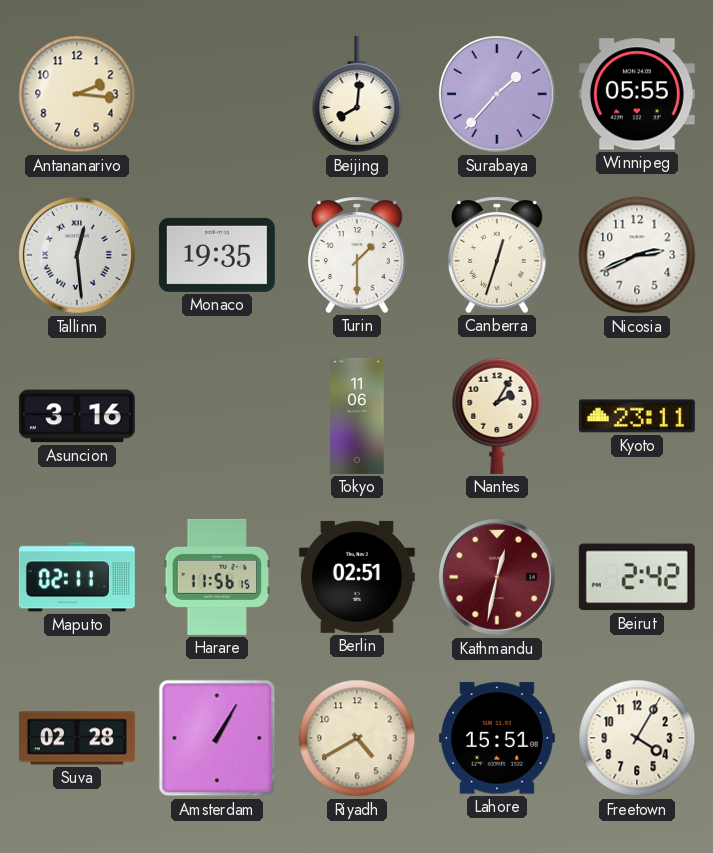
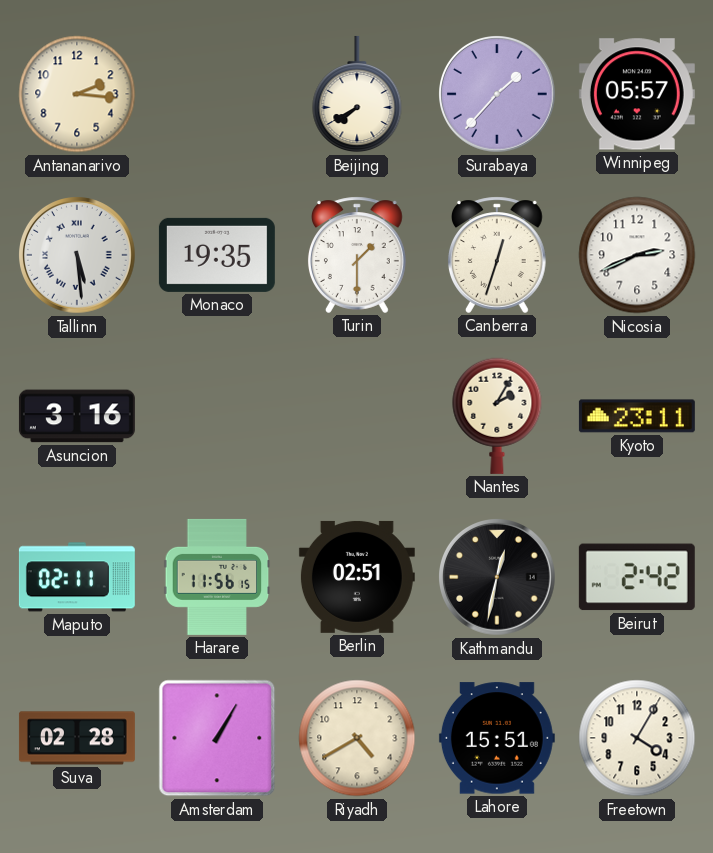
Beijing: 8:01 -> 7:40 (357, 94)
Winnipeg: 05:55 -> 05:57 (637, 94)
Tallinn: 12:29 -> 5:29 (78, 256)
Tokyo: 11:06 -> none (357, 416)
Kathmandu dial: burgundy -> black (498, 578)
